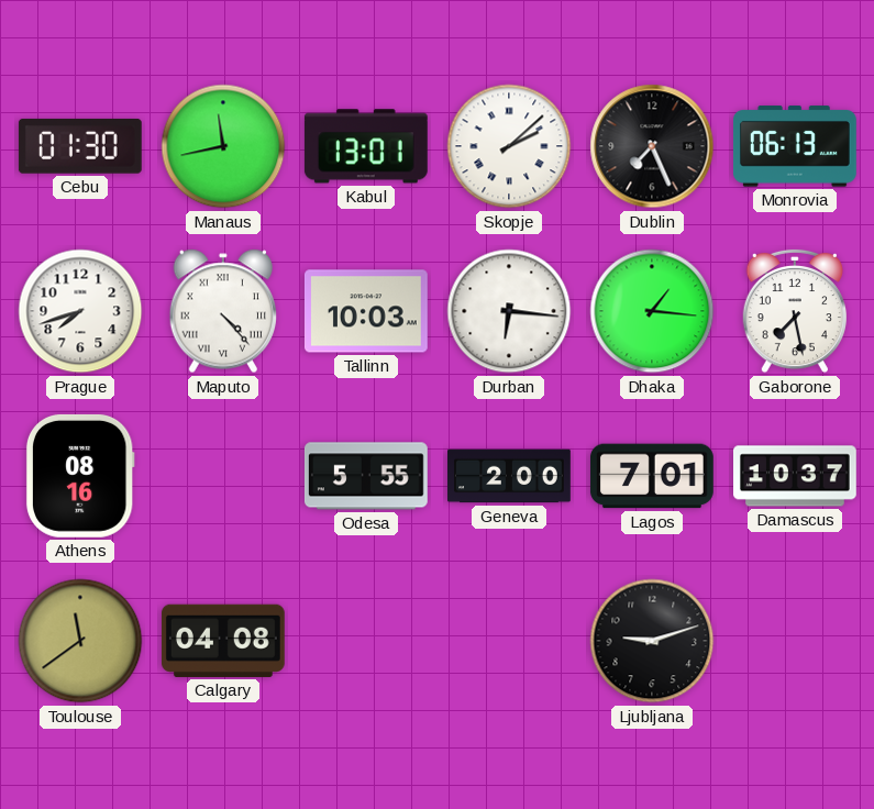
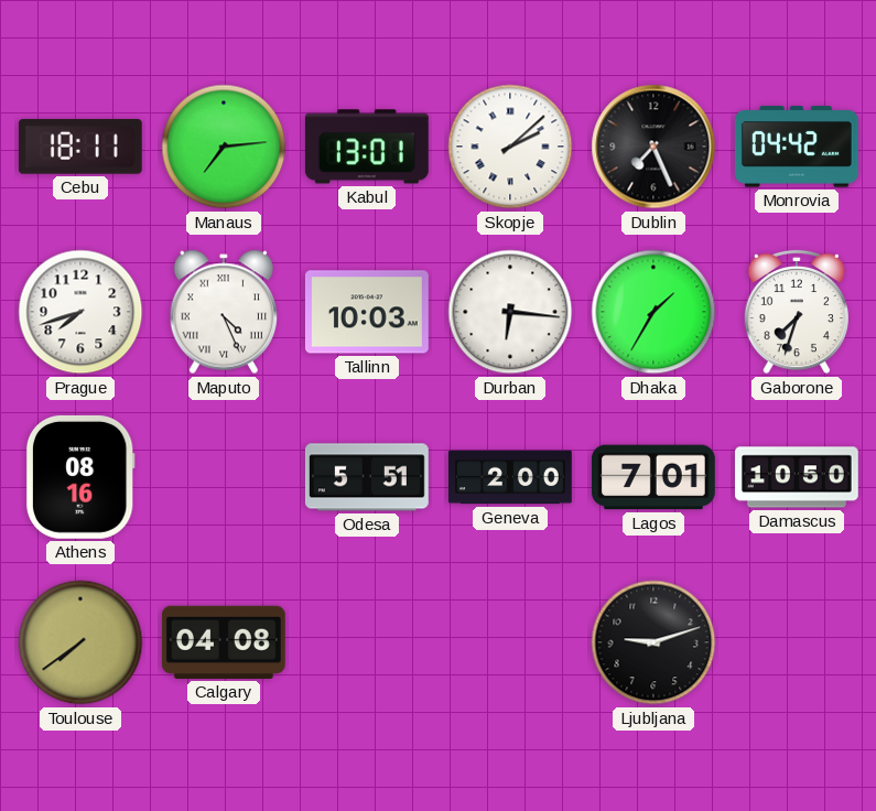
Cebu: 01:30 -> 18:11 (80, 147)
Manaus: 11:43 -> 7:14 (224, 147)
Monrovia: 06:13 -> 04:42 (797, 147)
Maputo: 4:23 -> 4:26 (223, 312)
Dhaka: 1:16 -> 1:35 (653, 312)
Gaborone: 7:28 -> 7:33 (796, 312)
Odesa: 5:55 -> 5:51 (367, 477)
Damascus: 10:37 -> 10:50 (798, 477)
Toulouse: 11:39 -> 7:39 (80, 642)
